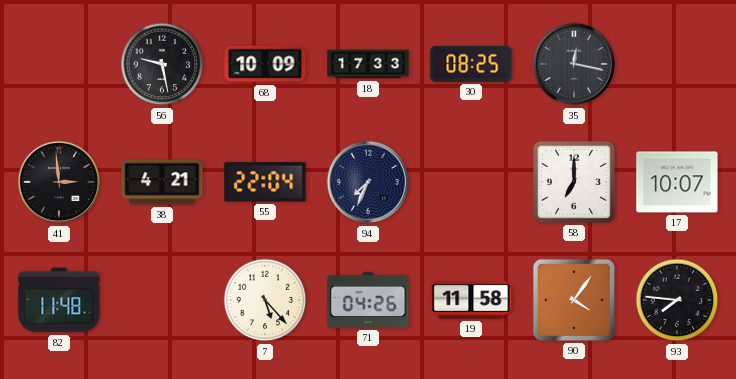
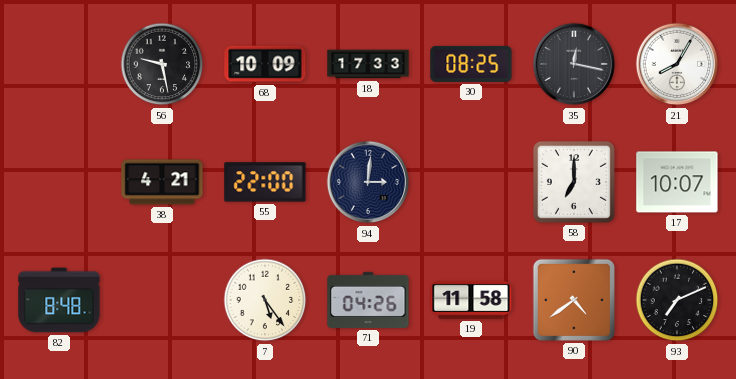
21: none -> 8:05 (677, 64)
41: 2:59 -> none (59, 182)
55: 22:04 -> 22:00 (265, 182)
94: 7:34 -> 3:01 (368, 182)
82: 11:48 -> 8:48 (59, 300)
7: 5:23 -> 5:24 (265, 300)
90: 4:06 -> 4:39 (574, 300)
93: 7:46 -> 7:11 (677, 300)
